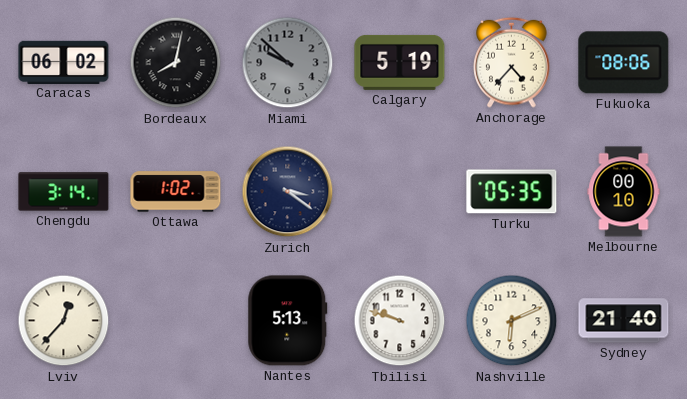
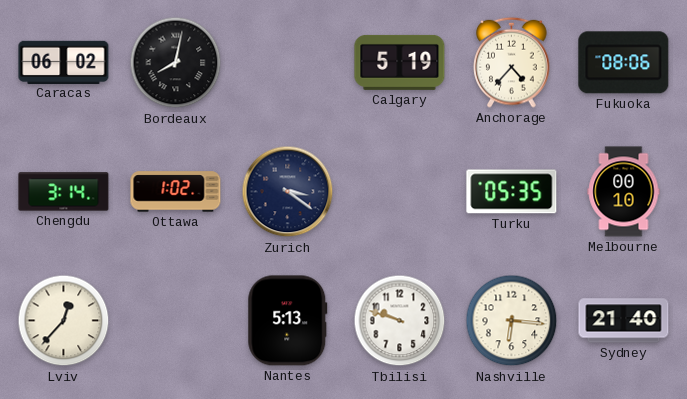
Miami: 9:52 -> none (288, 63)
Nashville: 6:11 -> 6:16 (512, 321)
